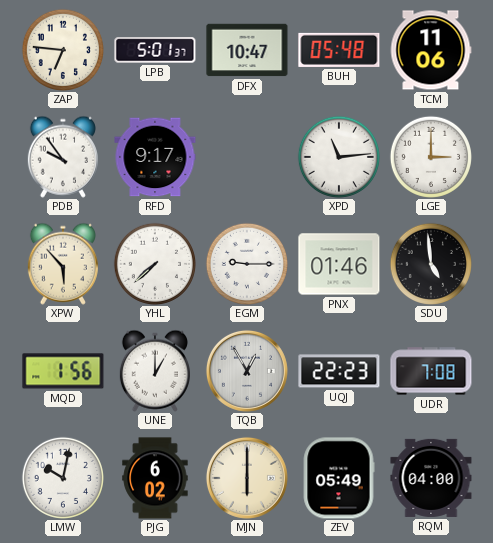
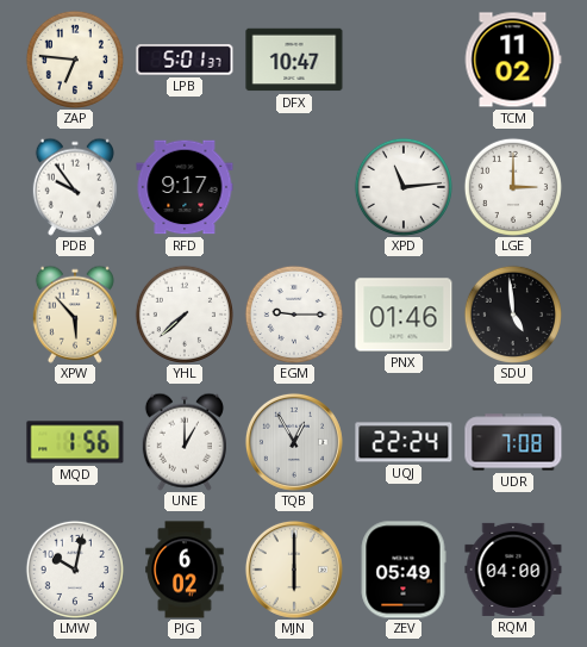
BUH: 05:48 -> none (339, 50)
TCM: 11:06 -> 11:02 (513, 60)
UQJ: 22:23 -> 22:24 (404, 442)
